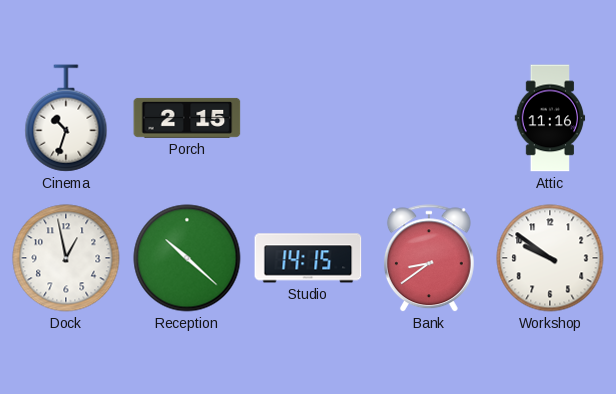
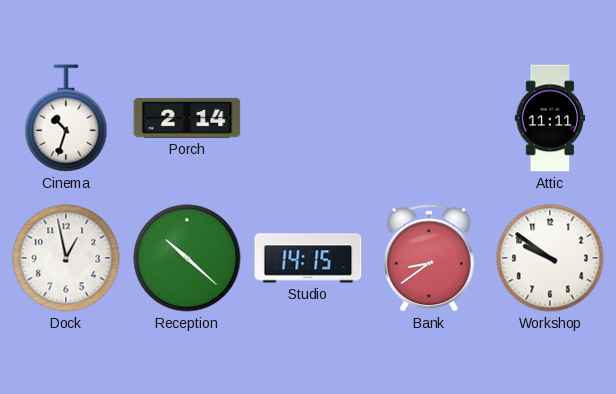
Porch: 2:15 -> 2:14 (187, 118)
Attic: 11:16 -> 11:11 (550, 118)
